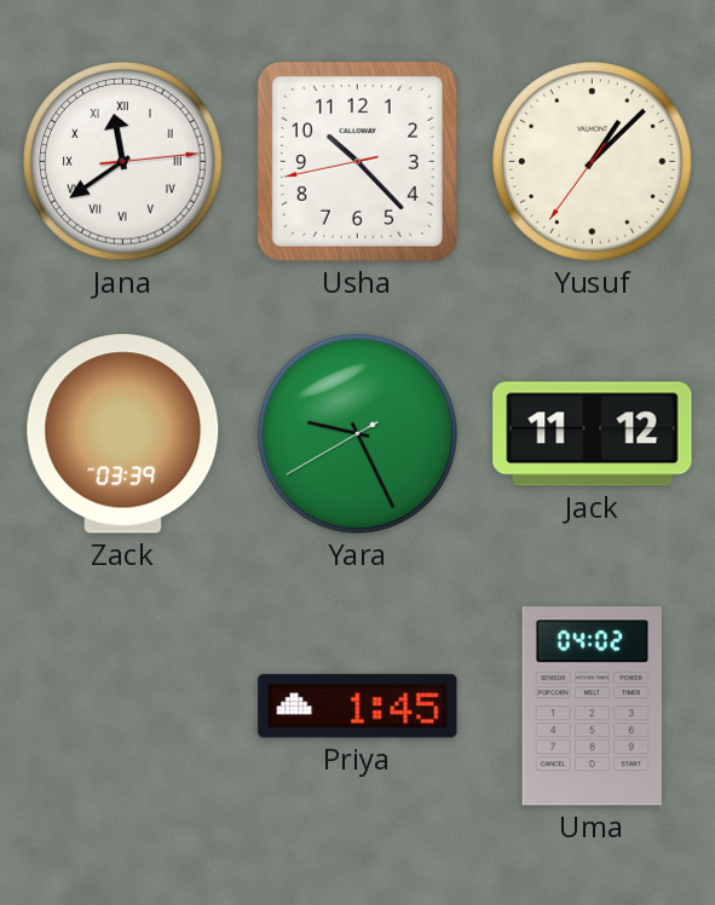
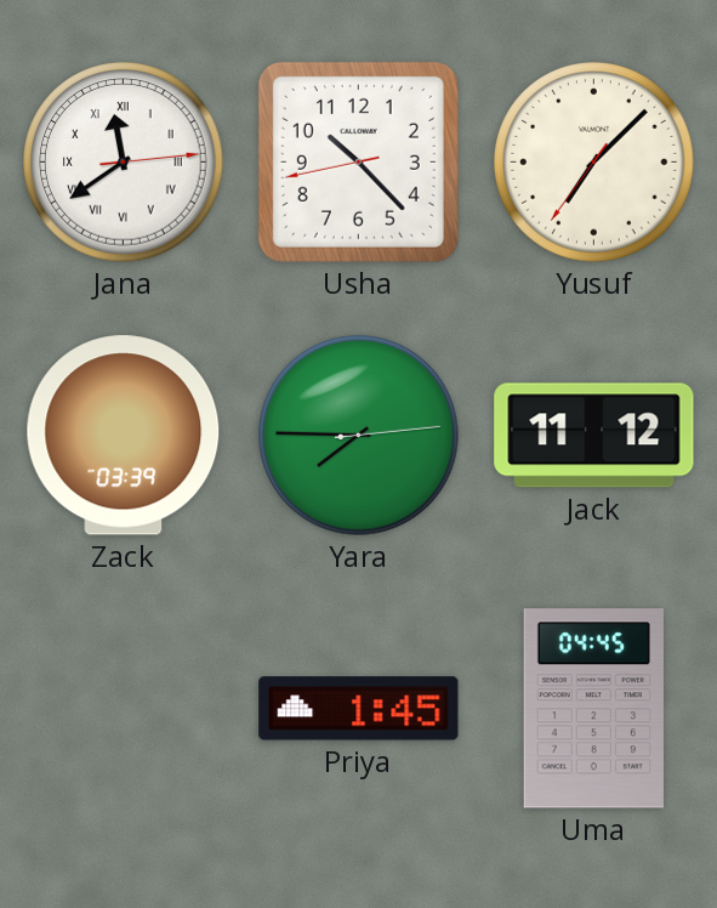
Yusuf: 1:07 -> 7:07 (594, 163)
Yara: 9:25 -> 7:45 (359, 436)
Uma: 04:02 -> 04:45 (593, 709)
